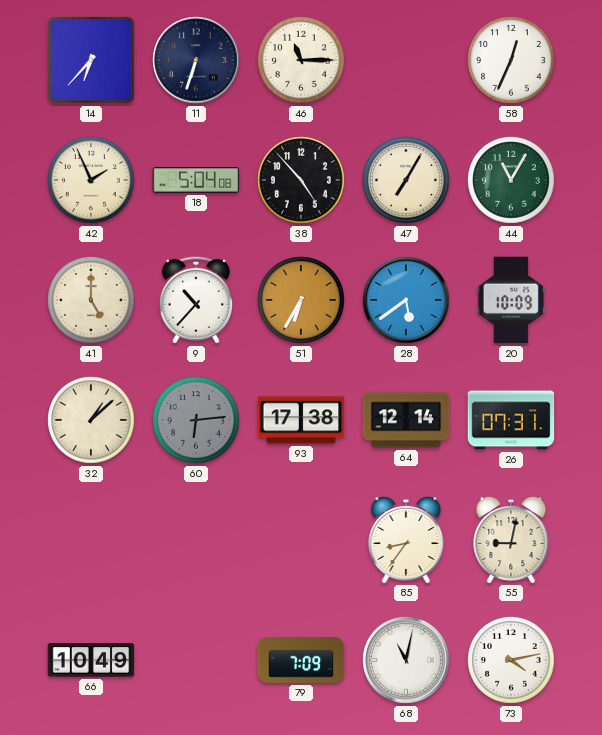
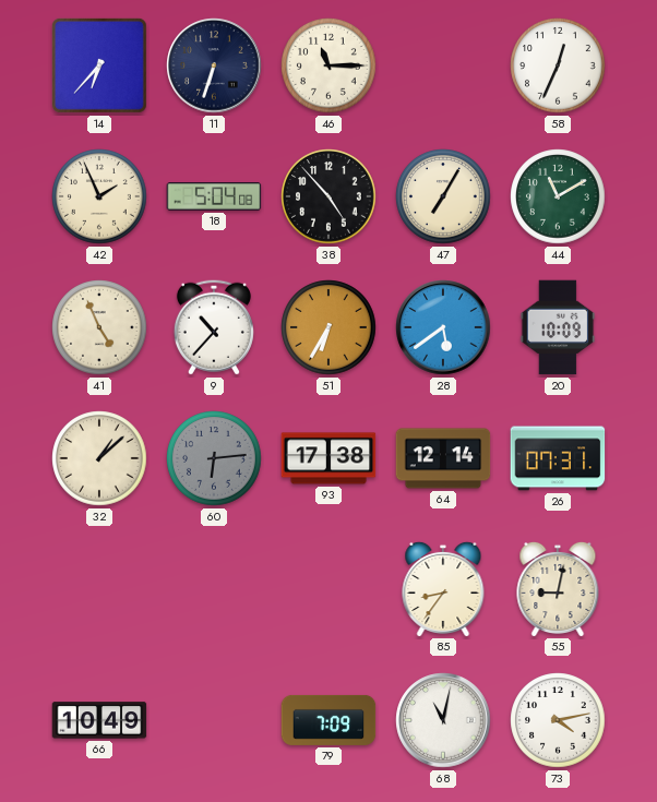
44: 11:05 -> 11:10 (558, 196)
41: 5:00 -> 4:56 (99, 327)
